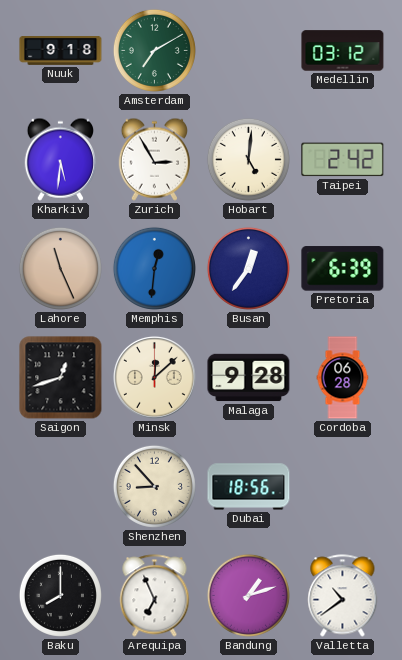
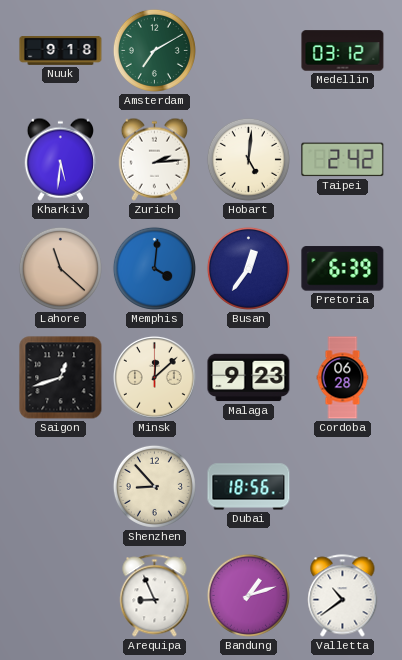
Zurich: 2:55 -> 2:14 (154, 159)
Lahore: 11:26 -> 11:22 (60, 268)
Memphis: 12:31 -> 4:01 (154, 268)
Malaga: 9:28 -> 9:23 (249, 378)
Baku: 8:00 -> none (60, 595)
Arequipa: 6:56 -> 8:56 (155, 596)
